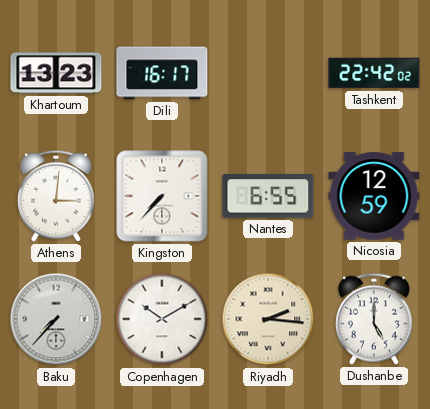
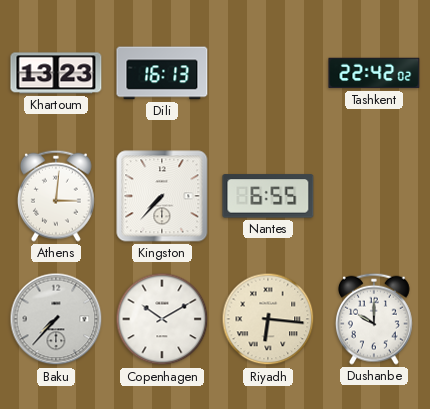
Dili: 16:17 -> 16:13 (162, 73)
Nicosia: 12:59 -> none (374, 196)
Riyadh: 2:16 -> 6:16 (268, 319)
Dushanbe: 5:00 -> 10:00 (374, 319)
